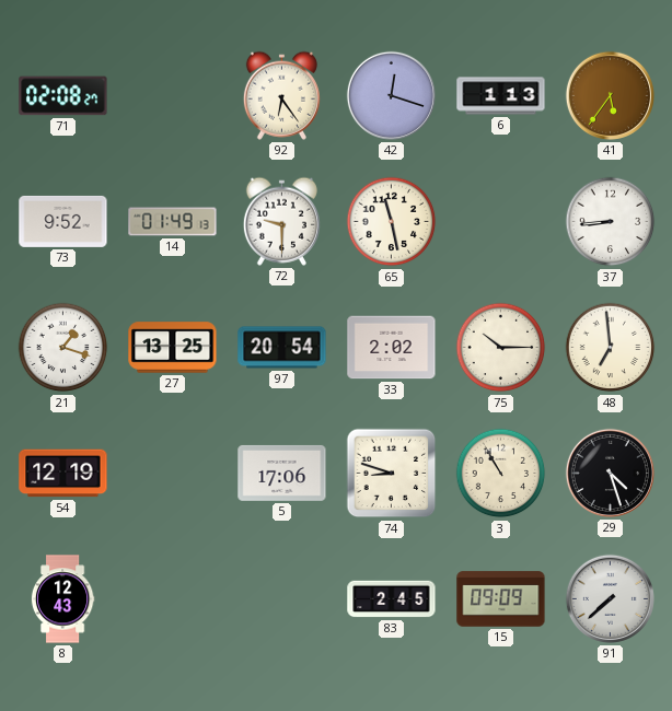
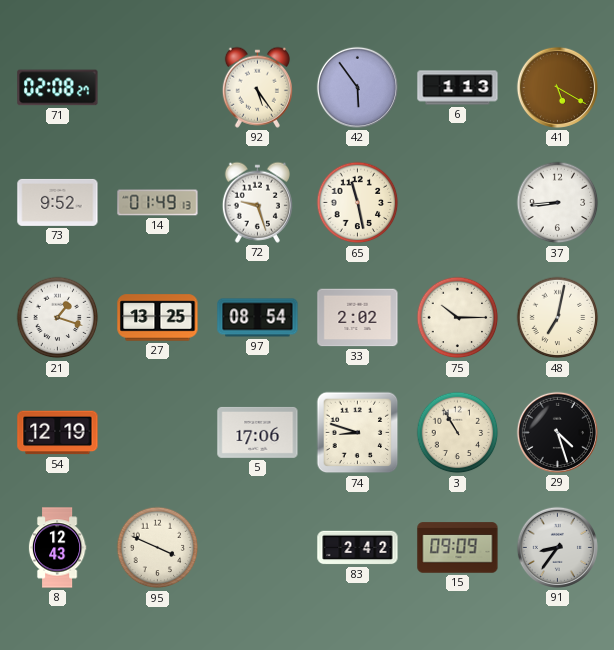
92: 6:24 -> 5:24 (257, 87)
42: 12:18 -> 5:54 (357, 87)
41: 5:36 -> 5:20 (557, 87)
72: 9:30 -> 9:27 (257, 202)
97: 20:54 -> 08:54 (258, 318)
48: 6:59 -> 7:02 (558, 318)
95: none -> 3:49 (158, 548)
83: 2:45 -> 2:42 (358, 548)
91: 7:38 -> 8:36 (557, 547)
